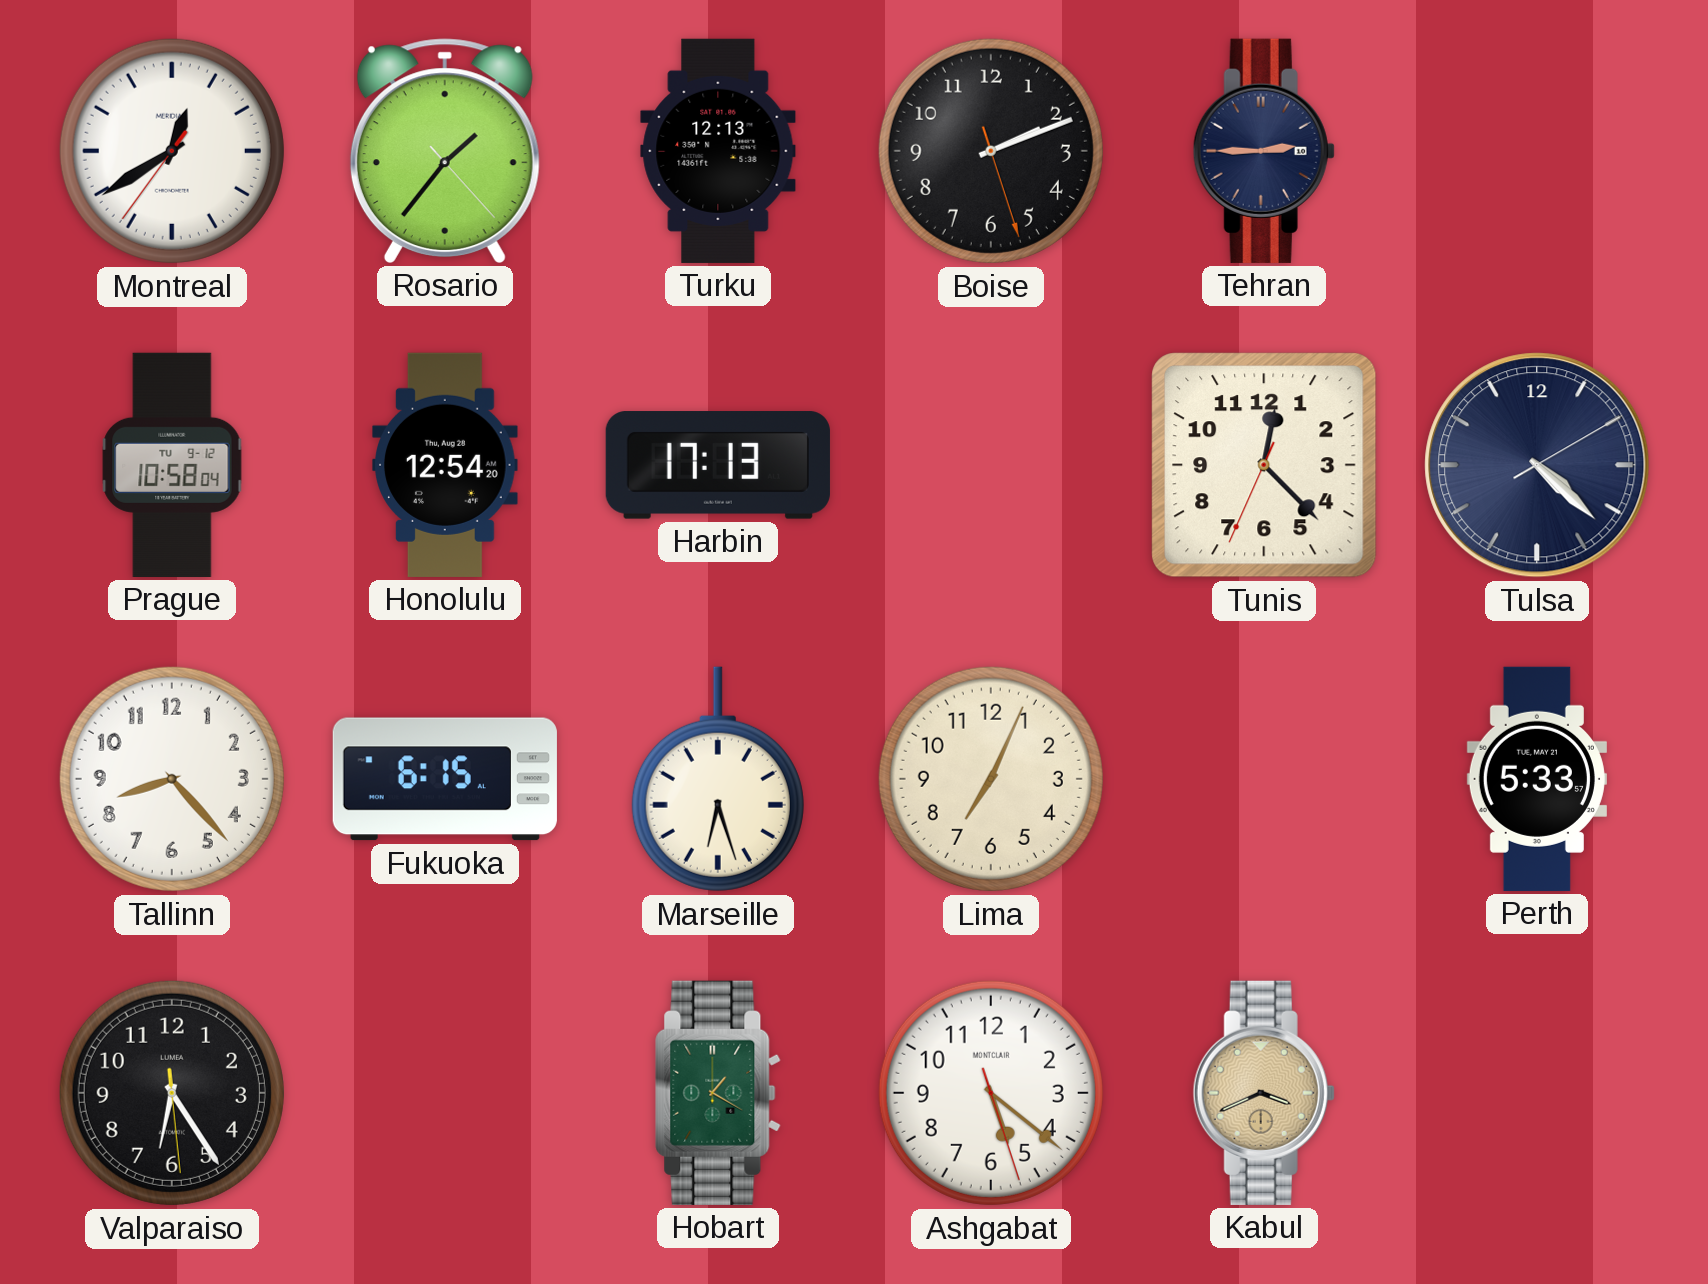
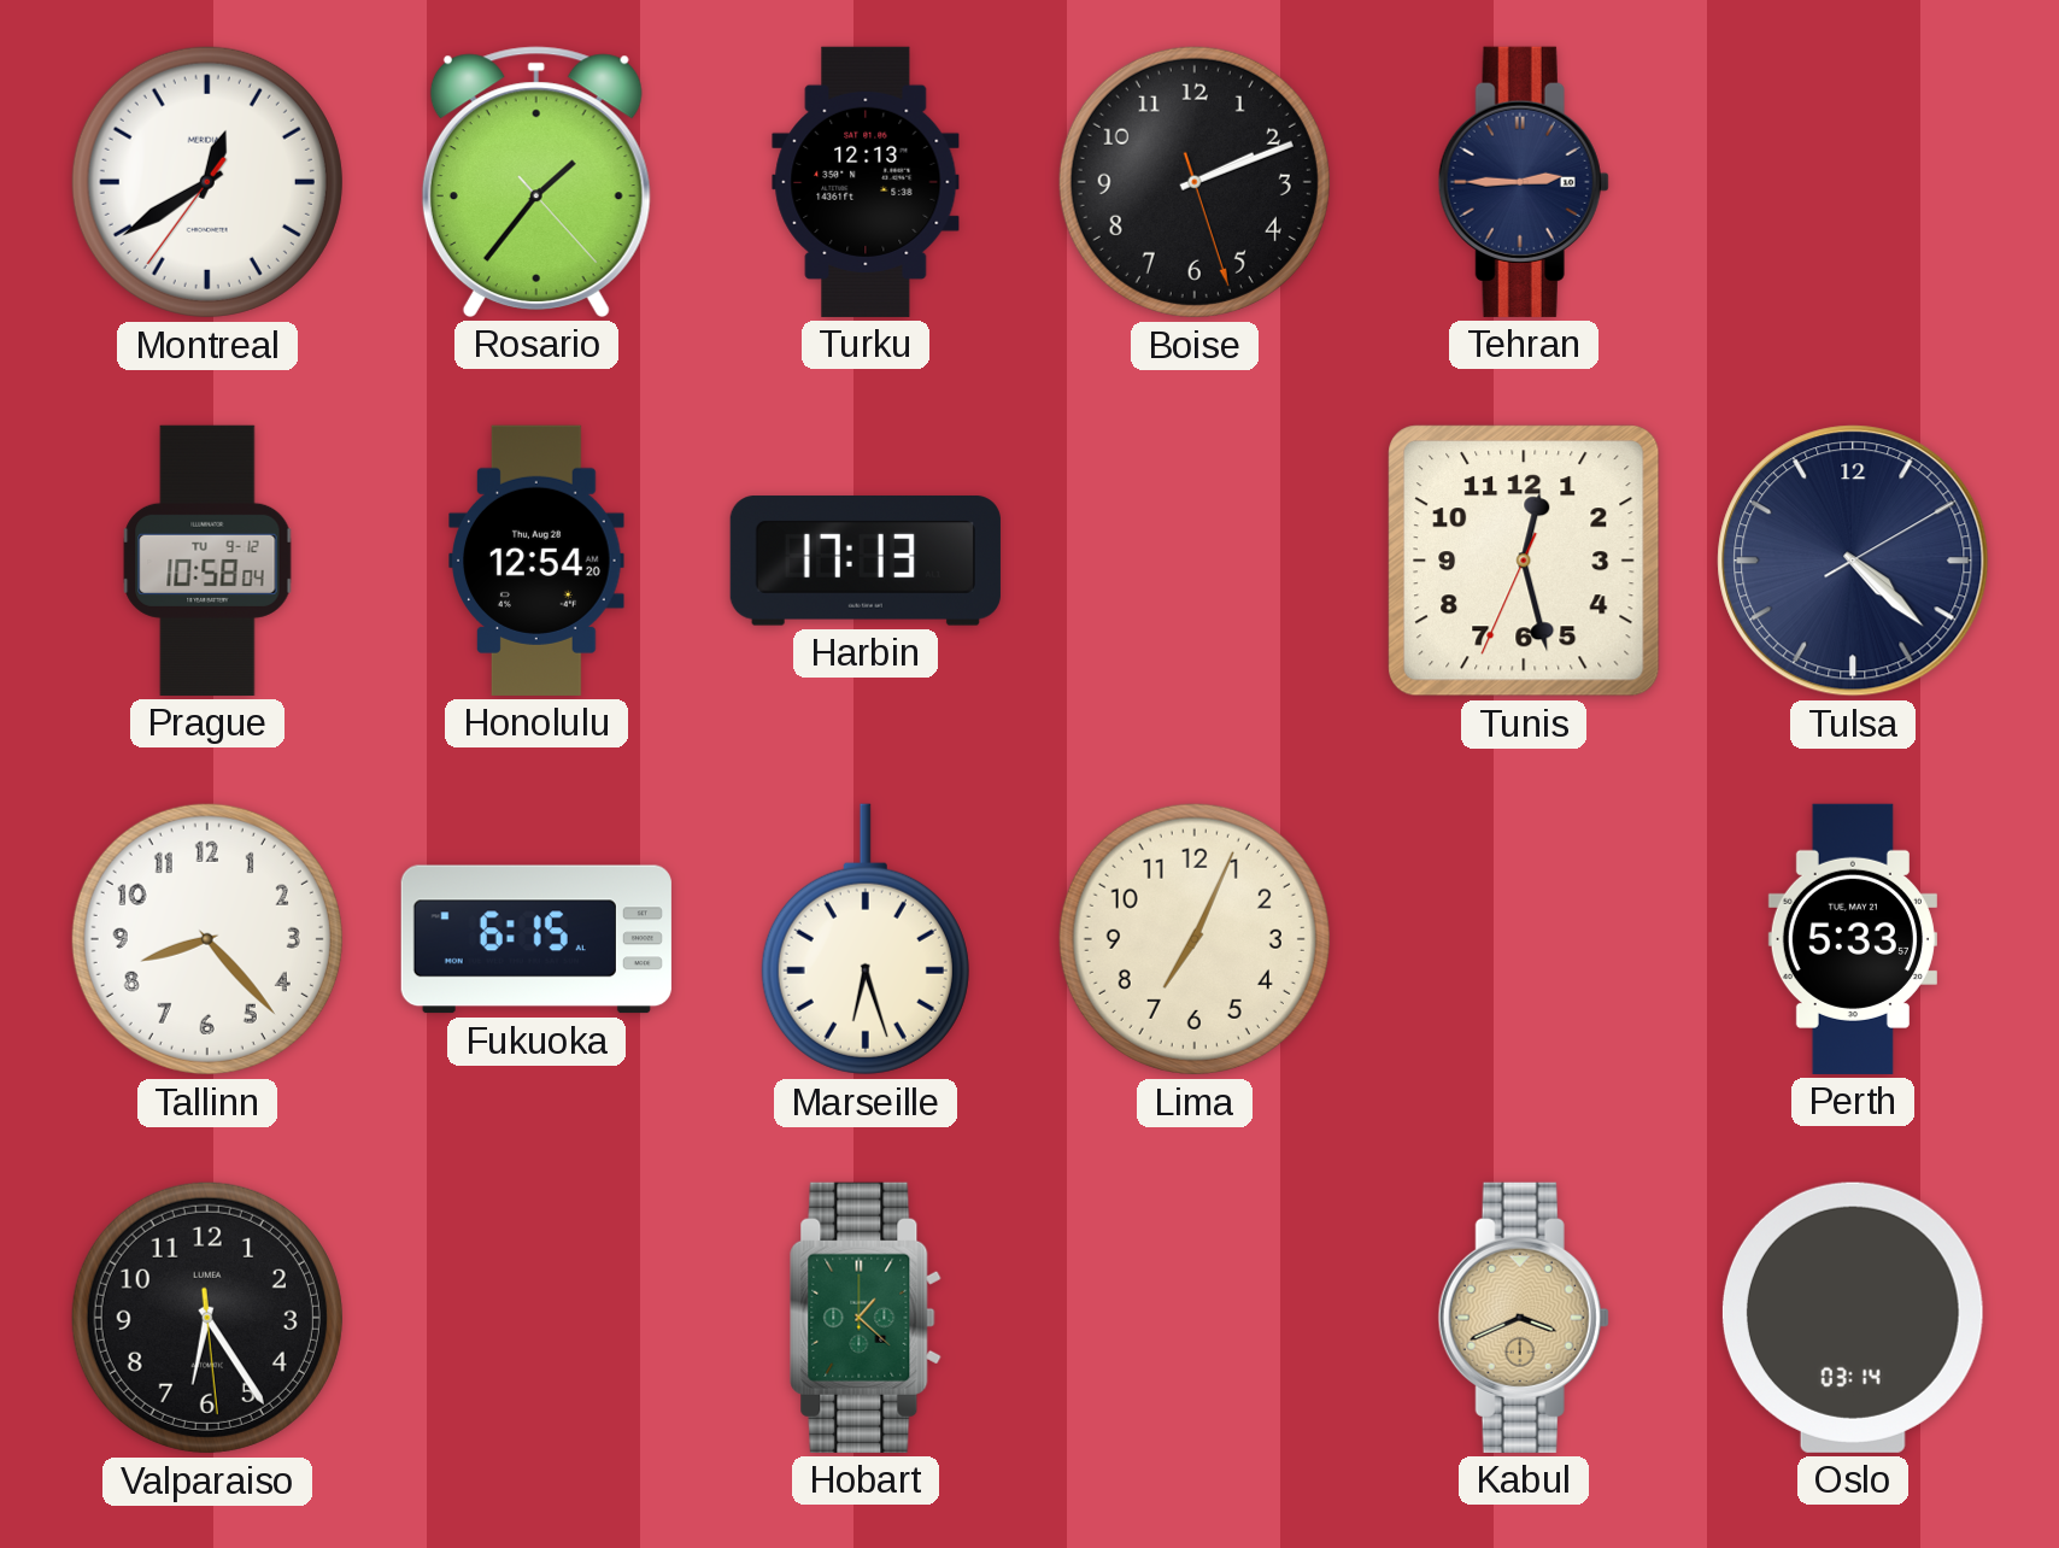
Tunis: 12:22 -> 12:27 (1524, 561)
Hobart: 1:20 -> 1:22 (866, 1318)
Ashgabat: 5:21 -> none (991, 1093)
Oslo: none -> 03:14 (1853, 1318)
